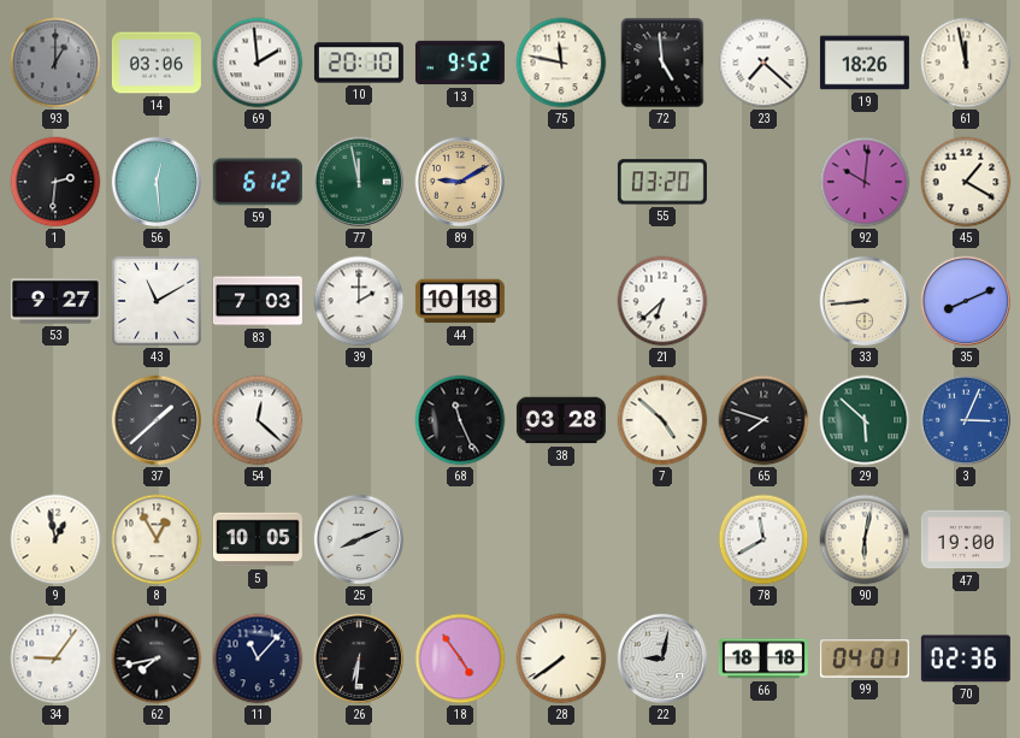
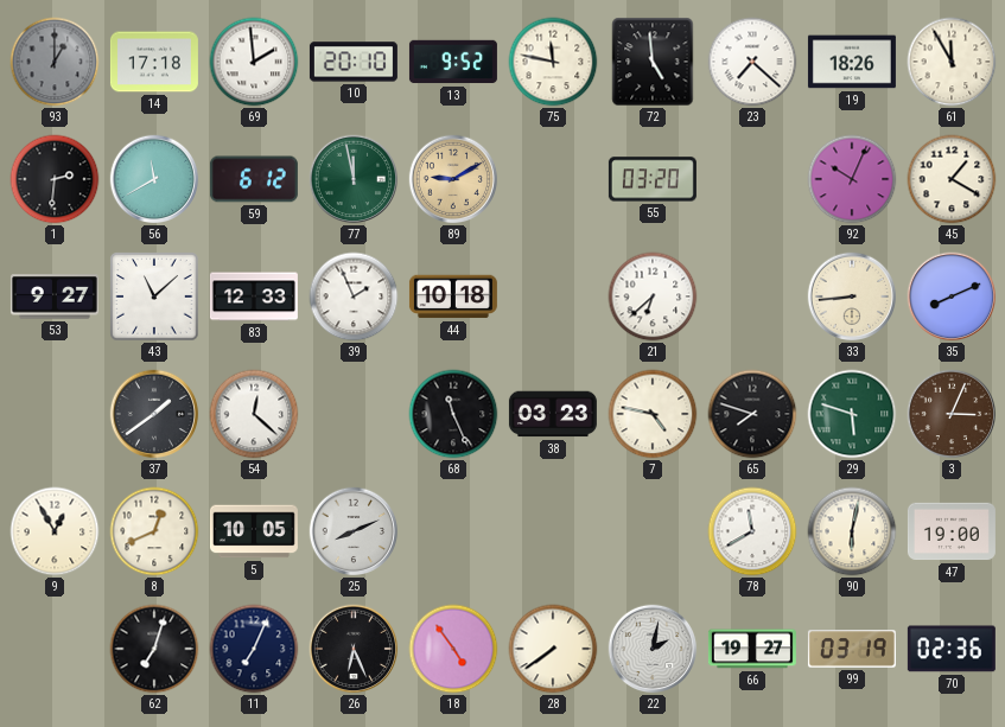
14: 03:06 -> 17:18 (154, 62)
61: 11:58 -> 11:55 (952, 62)
56: 12:29 -> 11:40 (154, 179)
92: 10:01 -> 10:04 (852, 179)
43: 11:10 -> 11:08 (154, 296)
83: 7:03 -> 12:33 (254, 296)
39: 2:00 -> 1:56 (354, 296)
37: 1:38 -> 1:39 (154, 414)
38: 03:28 -> 03:23 (553, 414)
7: 4:52 -> 4:47 (653, 414)
29: 5:52 -> 5:48 (852, 414)
3 dial: blue -> brown (952, 414)
9: 12:58 -> 12:55 (55, 531)
8: 12:55 -> 12:41 (154, 531)
34: 9:06 -> none (55, 659)
62: 7:43 -> 7:03 (154, 649)
11: 11:07 -> 7:04 (254, 649)
26: 6:31 -> 6:26 (354, 649)
22: 9:02 -> 2:02 (653, 649)
66: 18:18 -> 19:27 (752, 649)
99: 04:01 -> 03:19 (852, 649)
